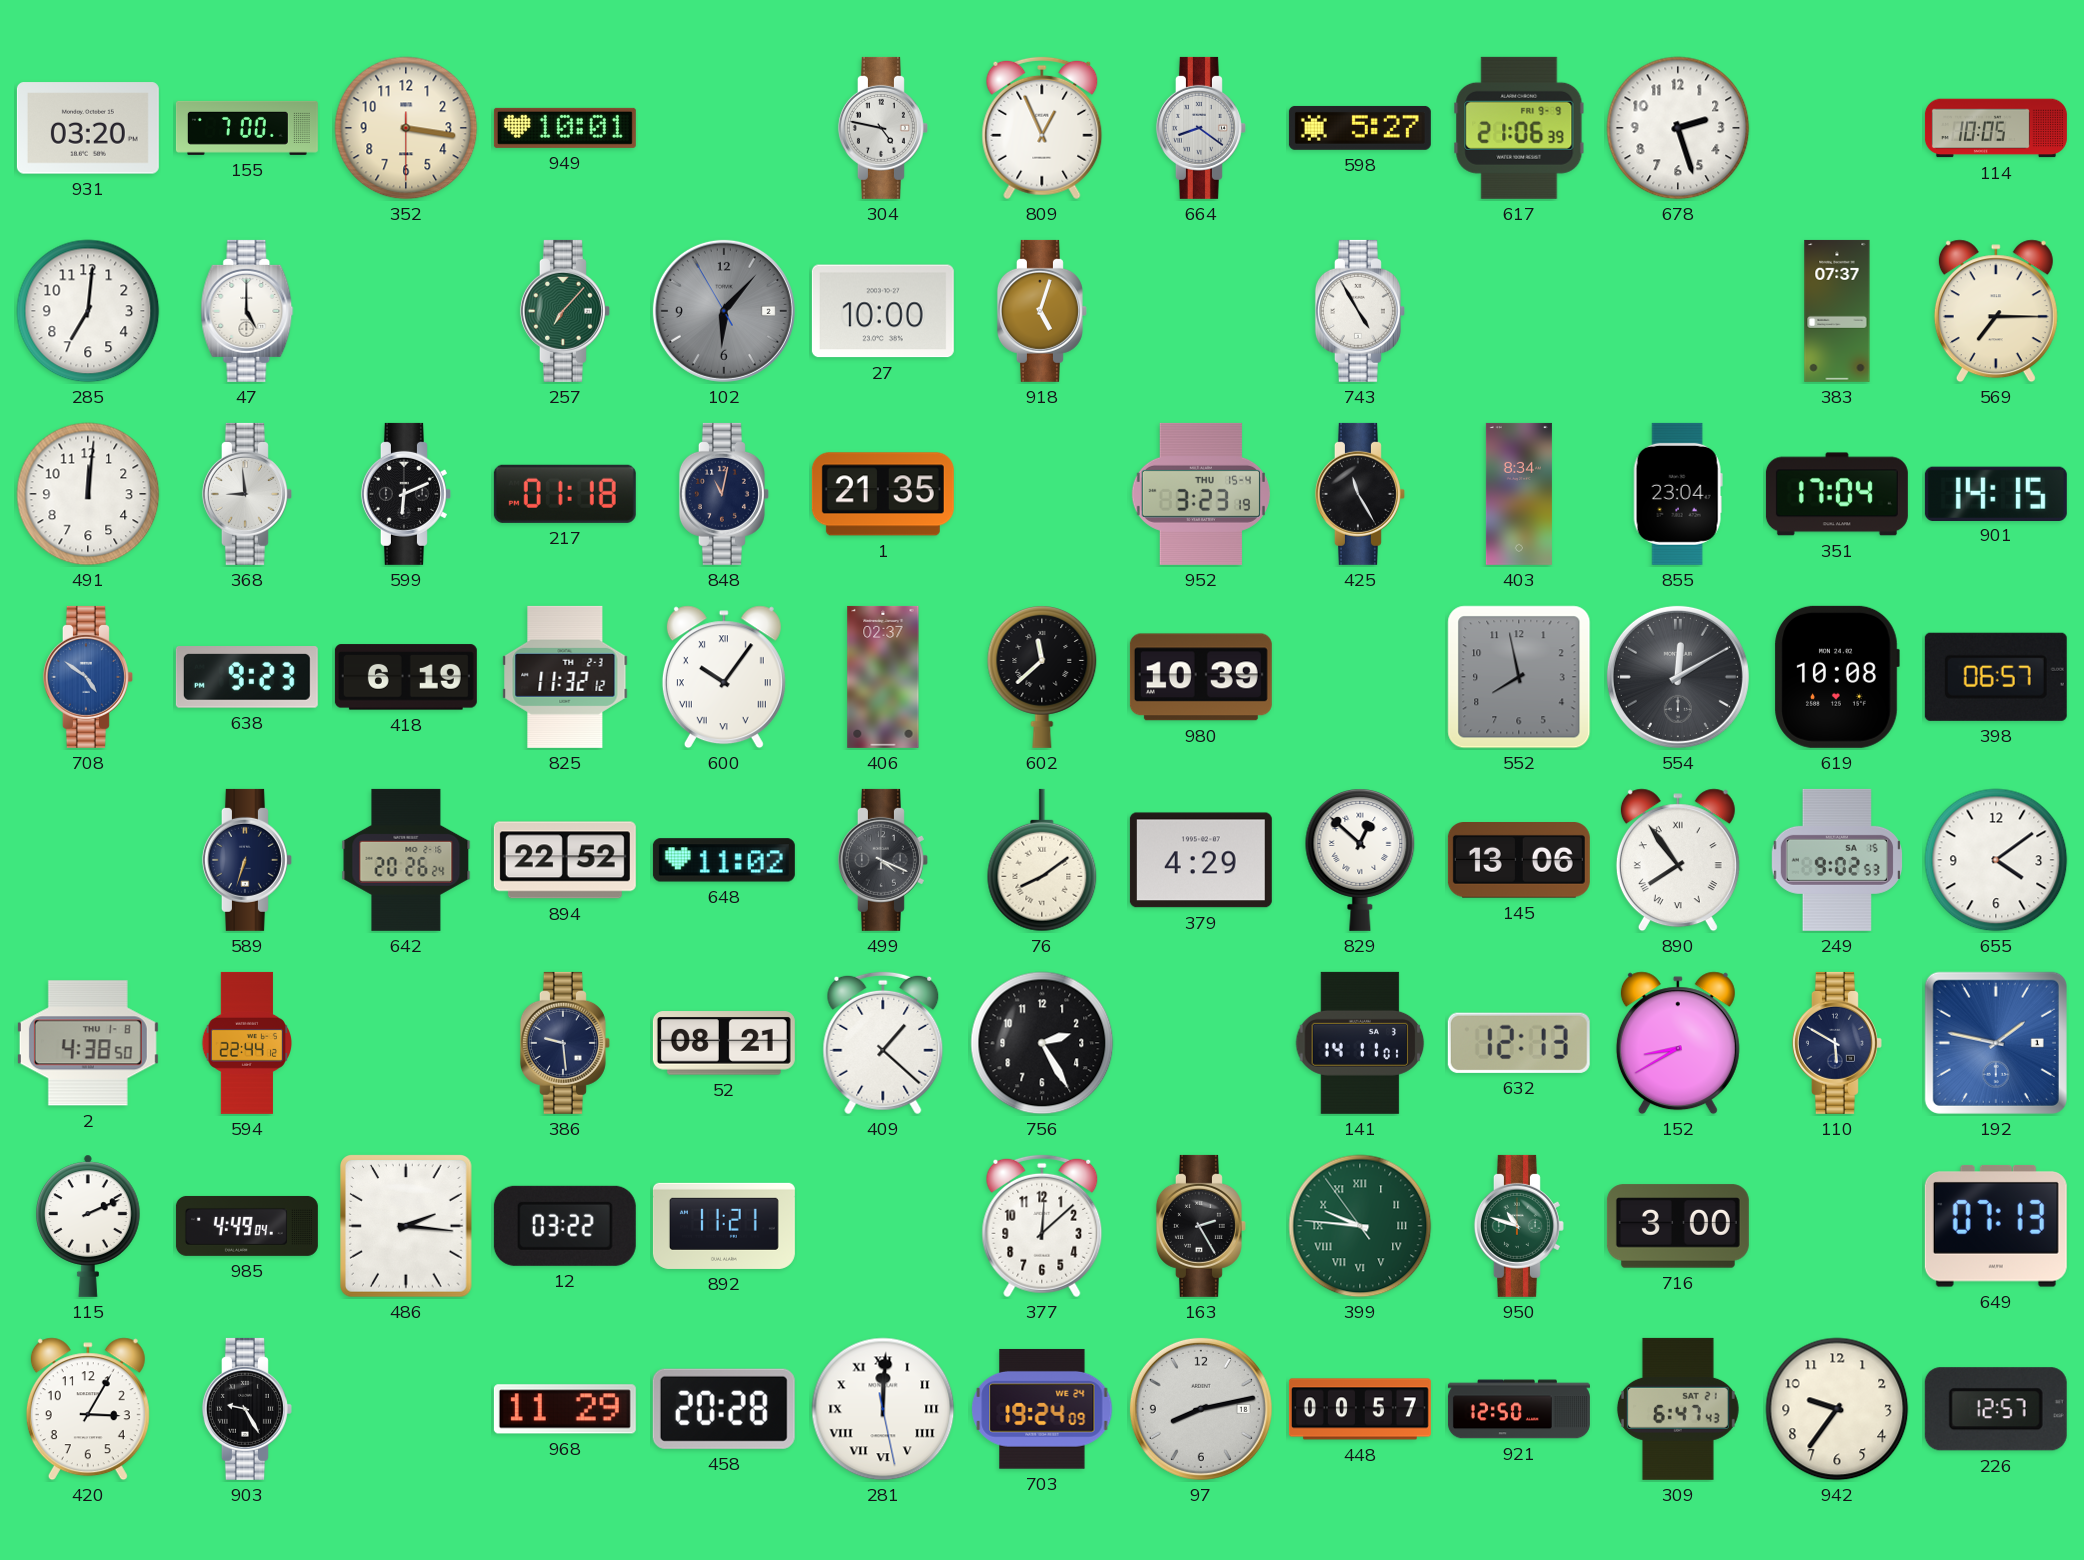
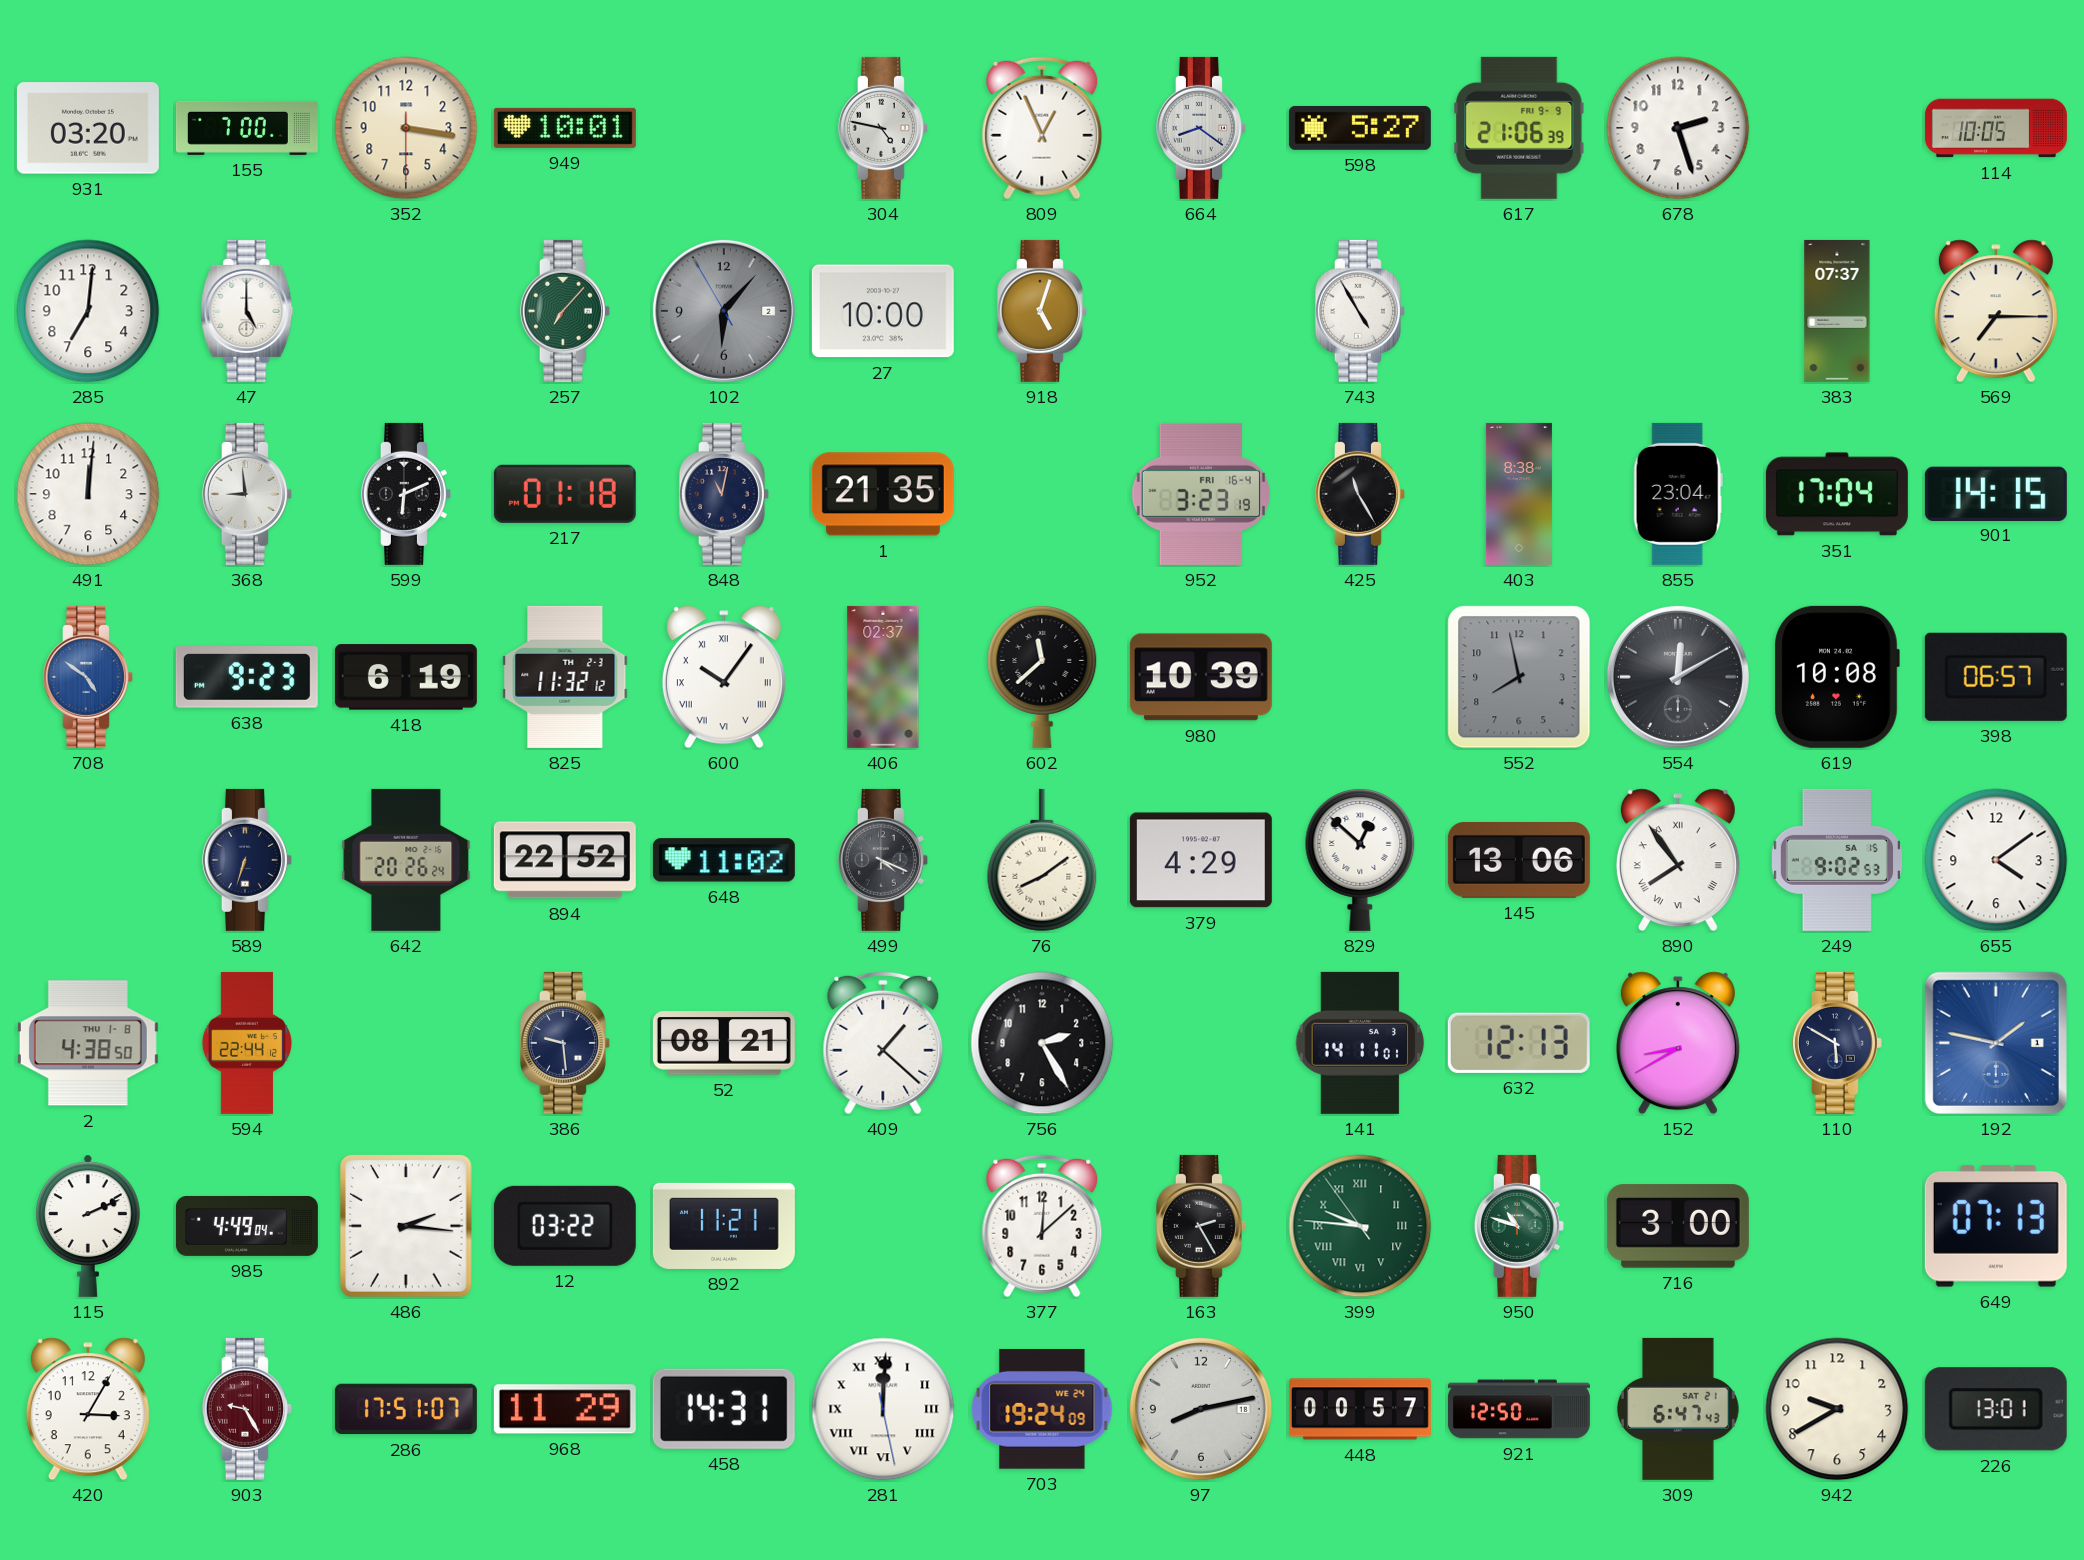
952 date: THU 15-4 -> FRI 16-4 (1201, 494)
403: 8:34 -> 8:38 (1519, 494)
903 dial: black -> burgundy (247, 1409)
286: none -> 17:51 (406, 1409)
458: 20:28 -> 14:31 (724, 1409)
942: 9:36 -> 9:40 (1837, 1409)
226: 12:57 -> 13:01 (1996, 1409)
